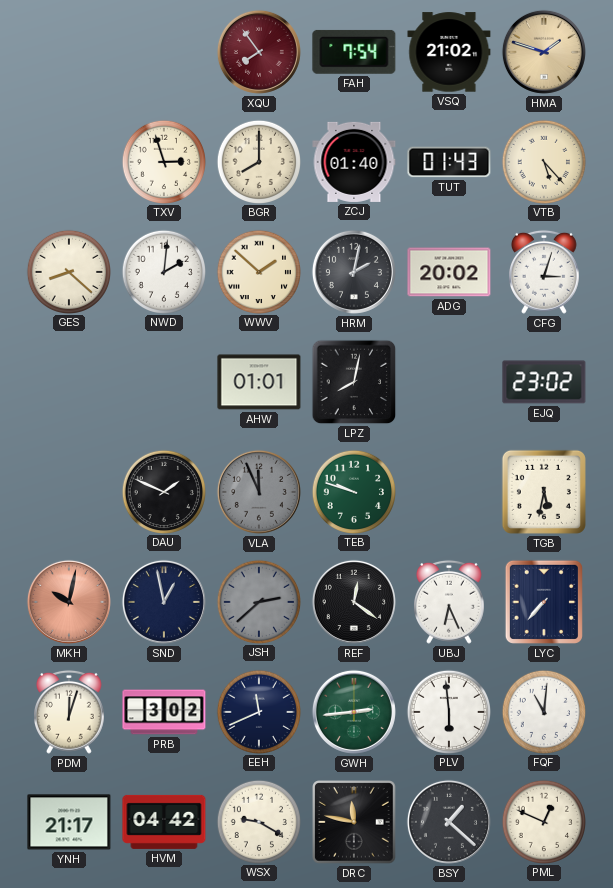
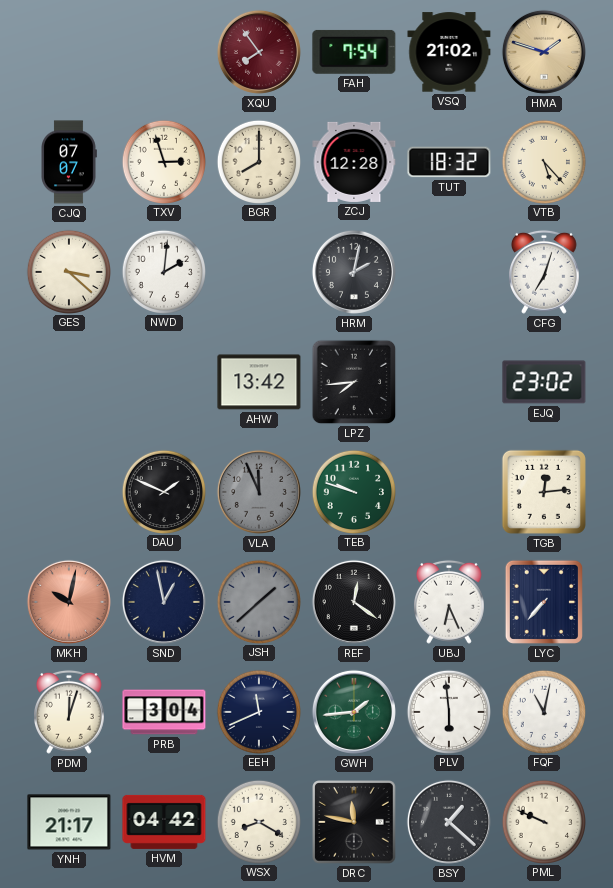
CJQ: none -> 07:07 (69, 162)
ZCJ: 01:40 -> 12:28 (354, 162)
TUT: 01:43 -> 18:32 (449, 162)
GES: 8:22 -> 3:22 (68, 271)
WWV: 1:52 -> none (258, 271)
ADG: 20:02 -> none (449, 272)
CFG: 3:03 -> 7:03 (545, 272)
AHW: 01:01 -> 13:42 (259, 382)
LPZ: 8:02 -> 7:44 (354, 382)
TGB: 5:32 -> 12:14 (544, 492)
JSH: 2:38 -> 1:38 (258, 601)
PRB: 3:02 -> 3:04 (164, 712)
GWH: 2:44 -> 1:44 (354, 712)
FQF: 11:01 -> 11:02 (543, 711)
WSX: 9:20 -> 8:20 (258, 821)
PML: 12:49 -> 9:49 (543, 821)
